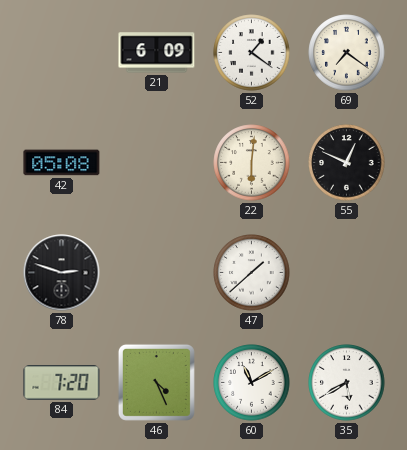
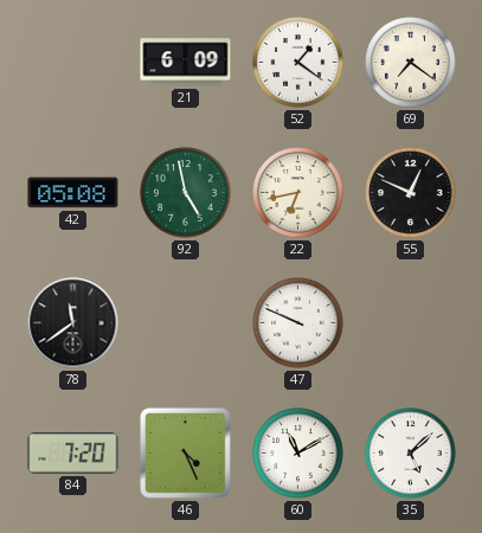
92: none -> 4:58 (186, 193)
22: 6:01 -> 6:43 (298, 193)
78: 2:48 -> 11:39 (73, 323)
47: 1:38 -> 9:49 (298, 323)
35: 5:40 -> 5:08 (411, 454)
